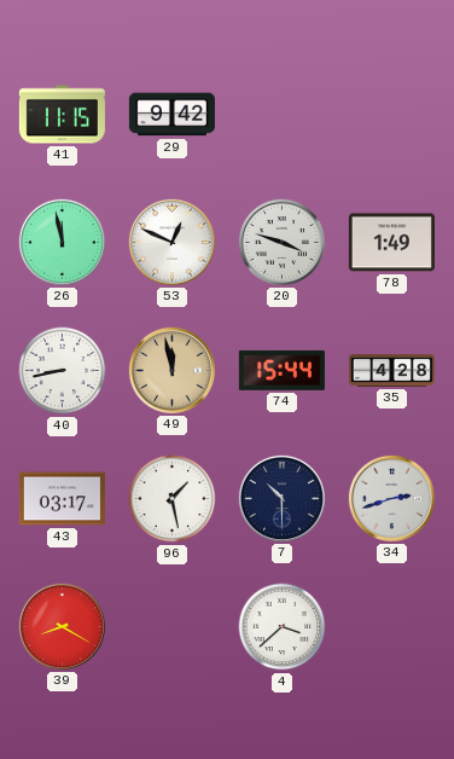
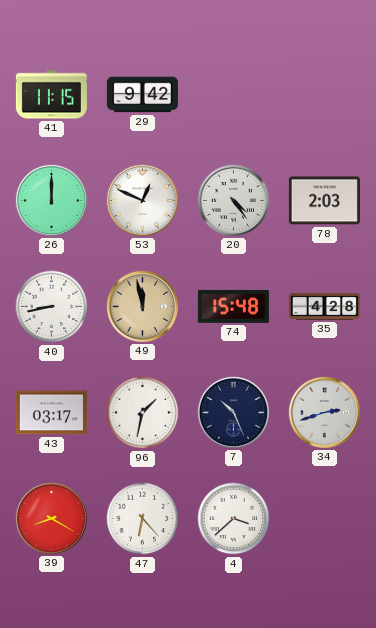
26: 11:58 -> 12:00 (51, 200)
20: 3:48 -> 4:24 (233, 200)
78: 1:49 -> 2:03 (324, 201)
74: 15:44 -> 15:48 (233, 306)
96: 1:28 -> 1:32 (143, 413)
7: 10:30 -> 10:26 (233, 412)
47: none -> 6:23 (143, 519)
